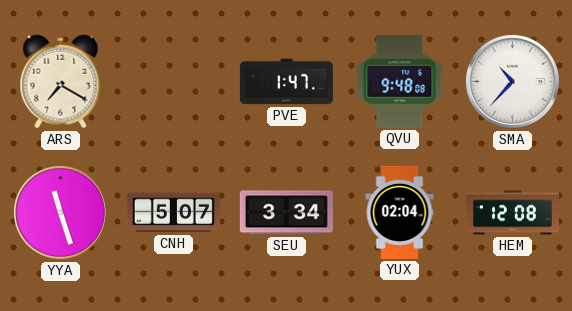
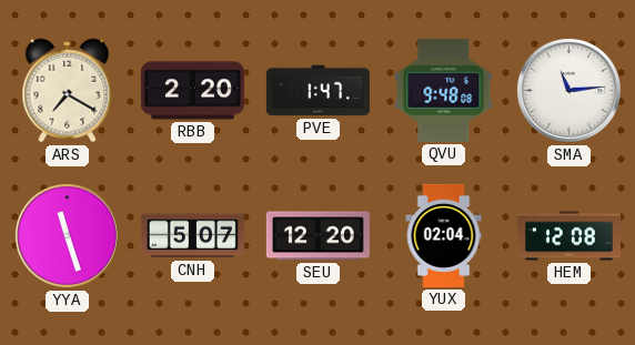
RBB: none -> 2:20 (192, 91)
SMA: 10:37 -> 11:14 (568, 90)
SEU: 3:34 -> 12:20 (317, 236)
